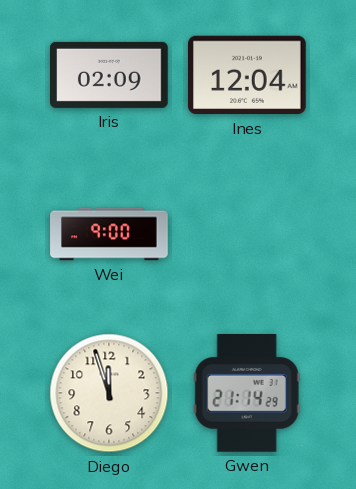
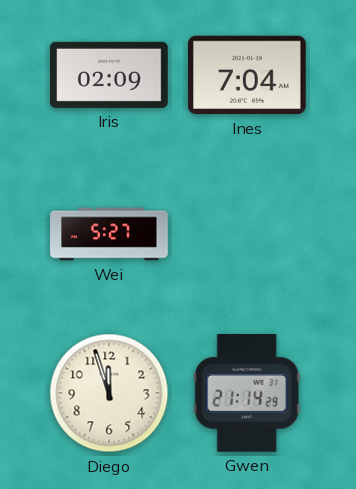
Ines: 12:04 -> 7:04 (248, 75)
Wei: 9:00 -> 5:27 (109, 234)
